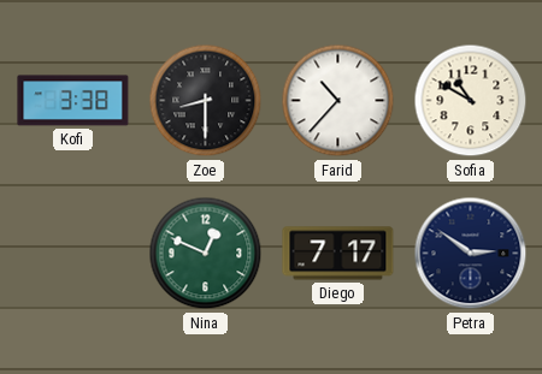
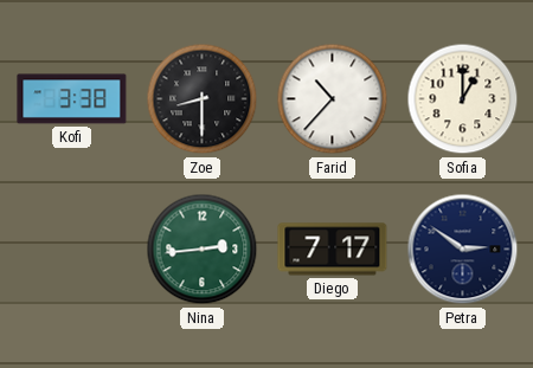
Sofia: 10:50 -> 1:00 (463, 99)
Nina: 12:49 -> 2:44 (203, 250)
